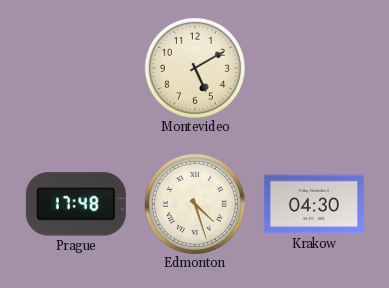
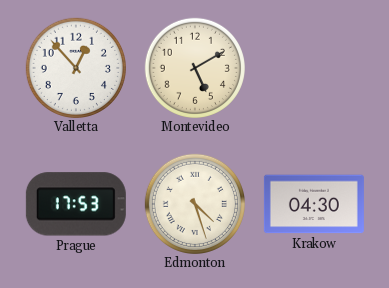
Valletta: none -> 12:53 (75, 67)
Prague: 17:48 -> 17:53 (76, 204)
